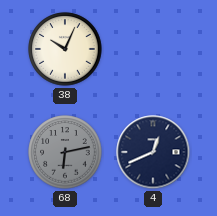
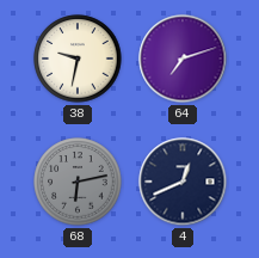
38: 10:04 -> 9:32 (78, 59)
64: none -> 7:12 (183, 59)
